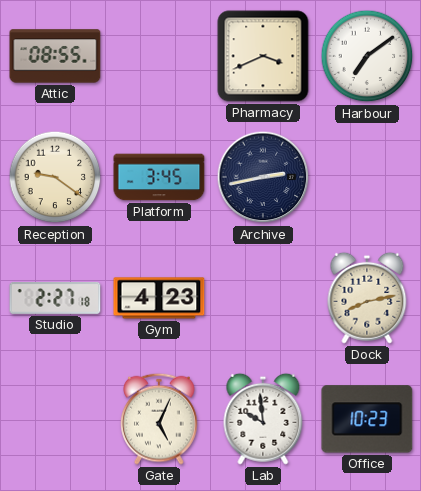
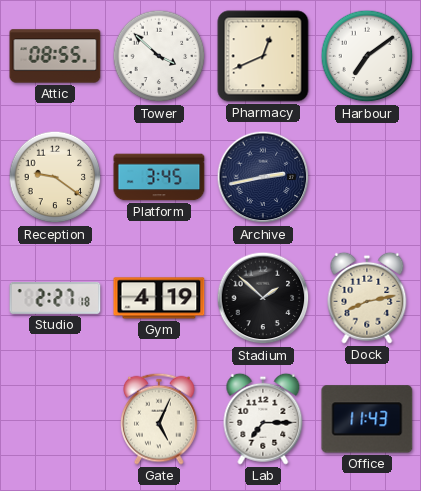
Tower: none -> 3:52 (159, 56)
Pharmacy: 3:41 -> 12:41 (263, 56)
Gym: 4:23 -> 4:19 (159, 298)
Stadium: none -> 1:52 (263, 298)
Lab: 9:59 -> 7:15 (263, 419)
Office: 10:23 -> 11:43 (367, 419)
